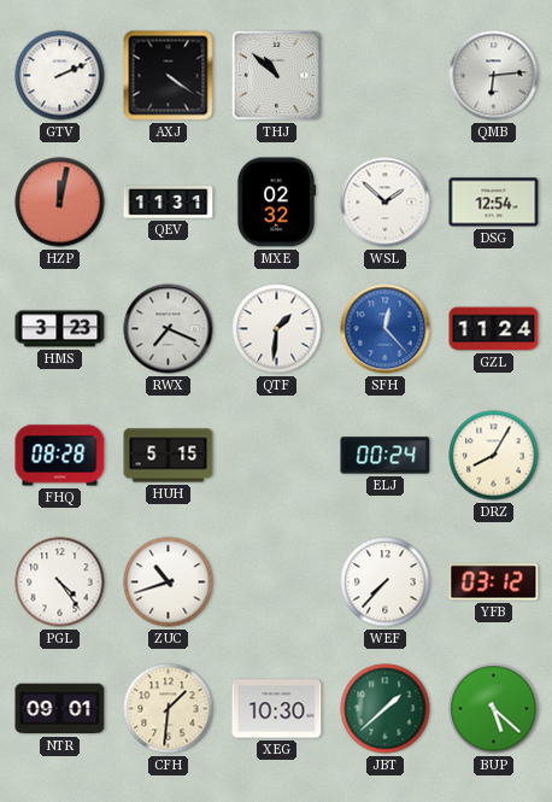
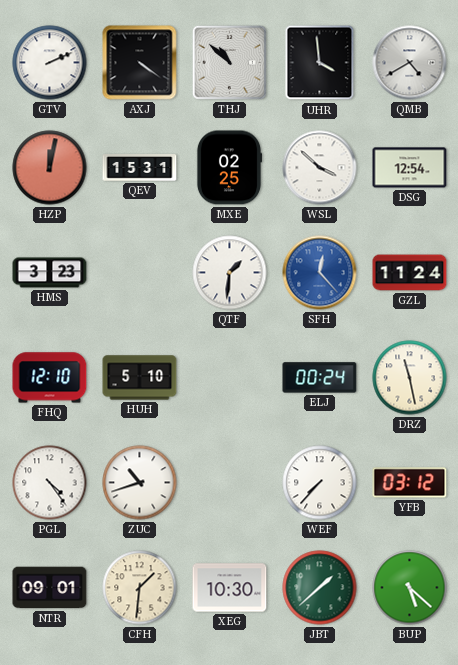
UHR: none -> 3:59 (320, 63)
QMB: 6:14 -> 4:40 (410, 63)
QEV: 11:31 -> 15:31 (140, 168)
MXE: 02:32 -> 02:25 (229, 168)
WSL: 1:52 -> 3:52 (320, 168)
RWX: 7:19 -> none (169, 329)
FHQ: 08:28 -> 12:10 (50, 378)
HUH: 5:15 -> 5:10 (140, 378)
DRZ: 8:05 -> 11:28 (410, 378)
